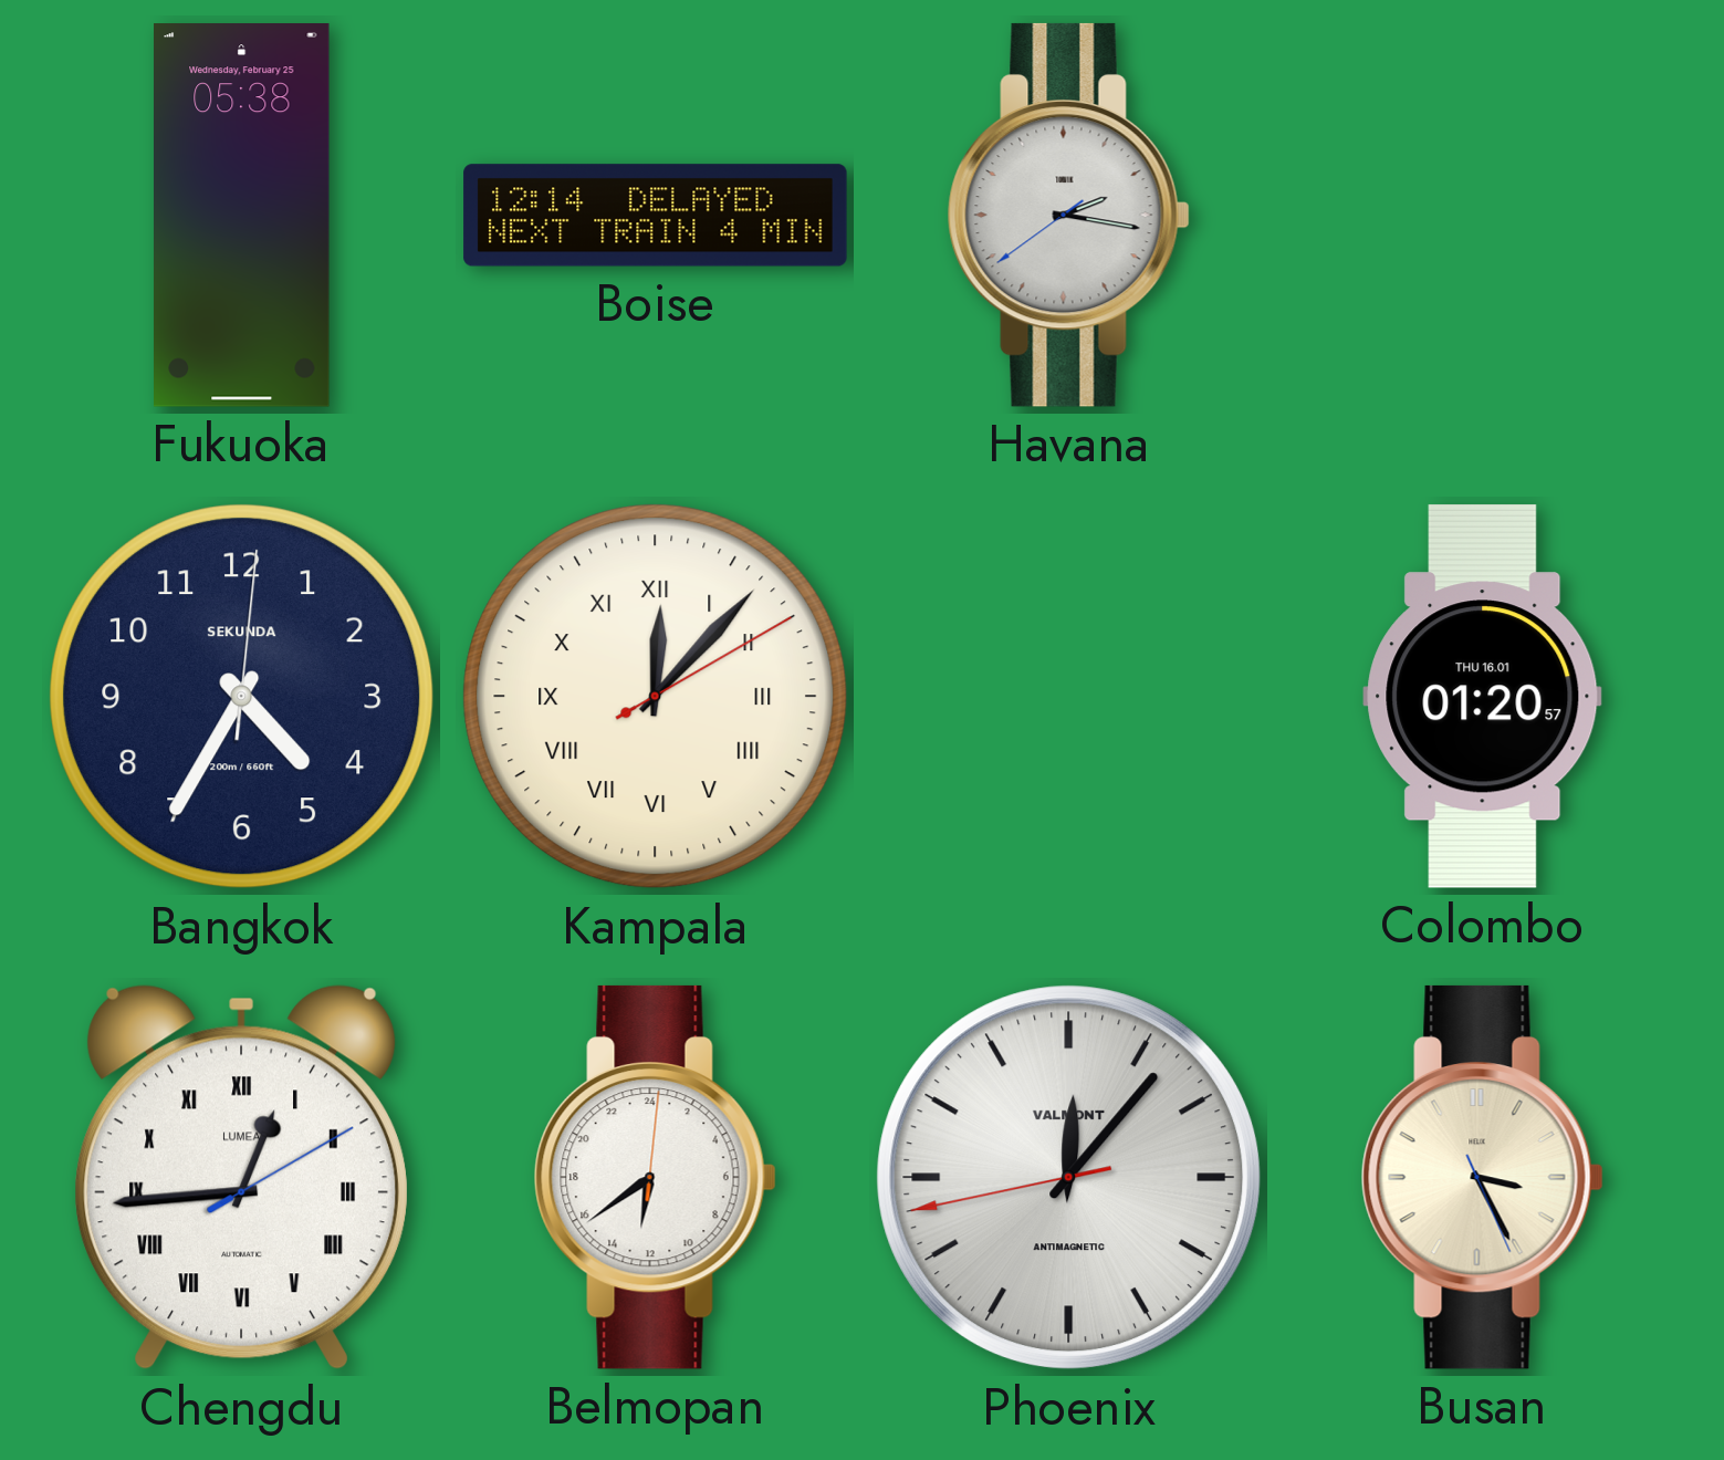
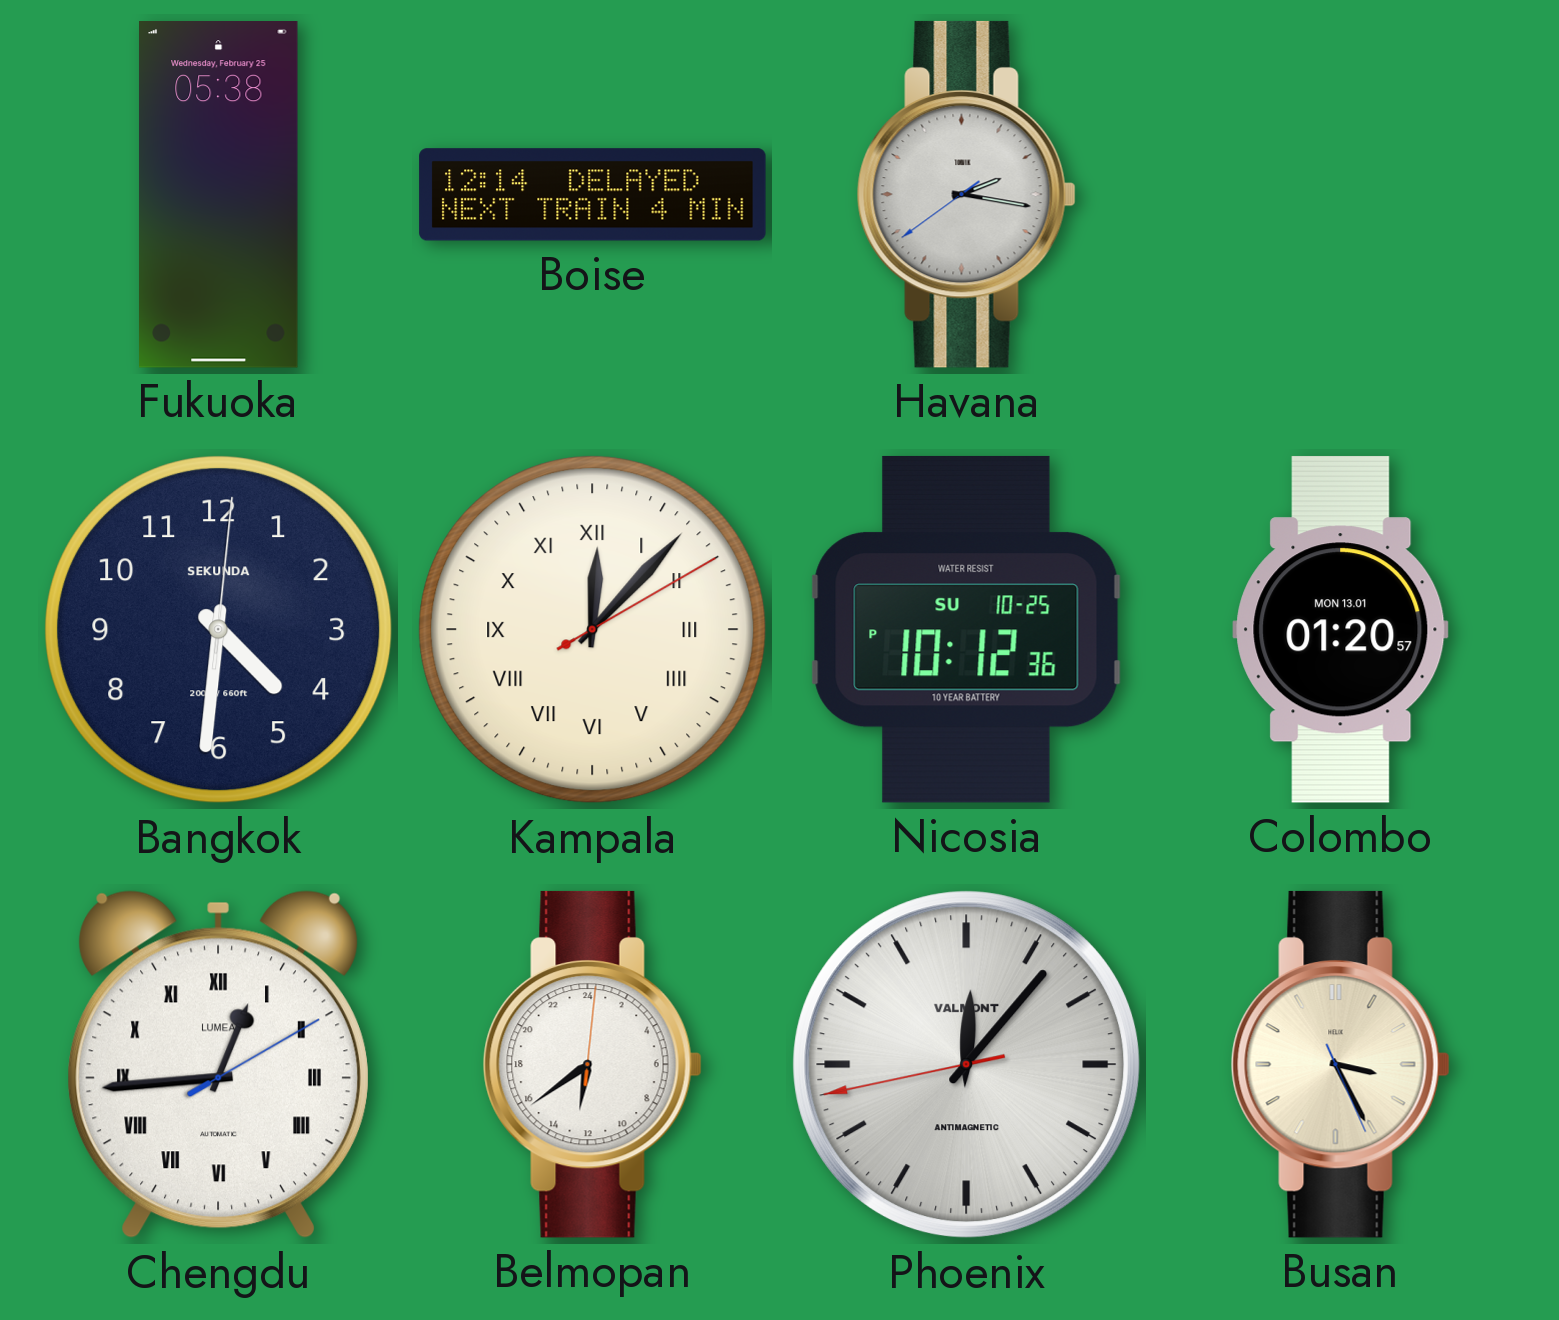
Bangkok: 4:35 -> 4:31 (219, 630)
Nicosia: none -> 10:12 (967, 629)
Colombo date: THU 16.01 -> MON 13.01 (1341, 629)
